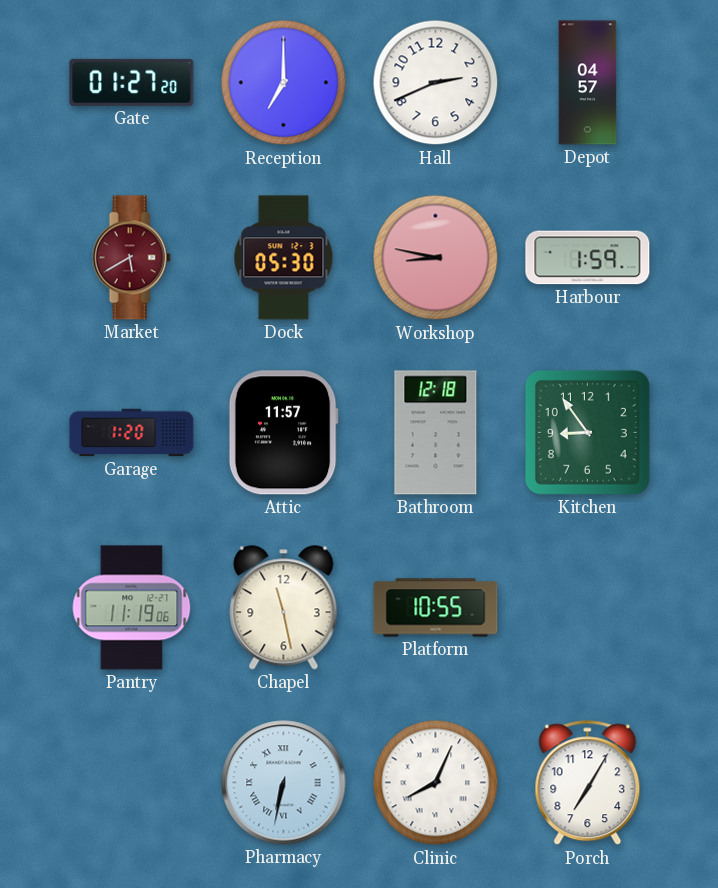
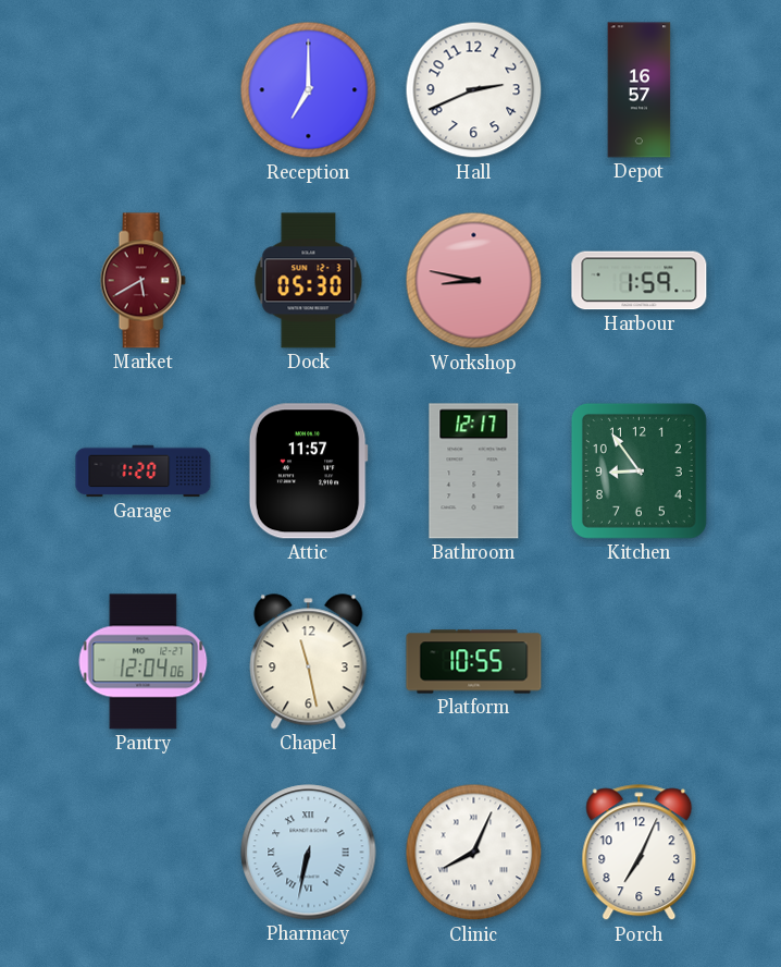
Gate: 01:27 -> none (132, 82)
Depot: 04:57 -> 16:57 (640, 90)
Bathroom: 12:18 -> 12:17 (474, 472)
Pantry: 11:19 -> 12:04 (144, 662)
Porch: 7:05 -> 7:04 (640, 853)
